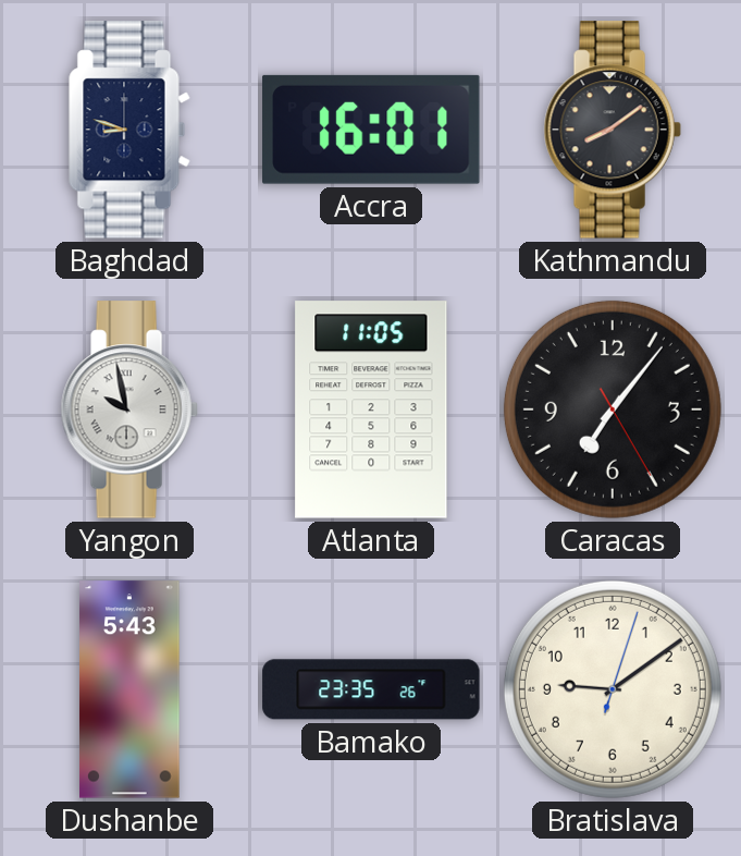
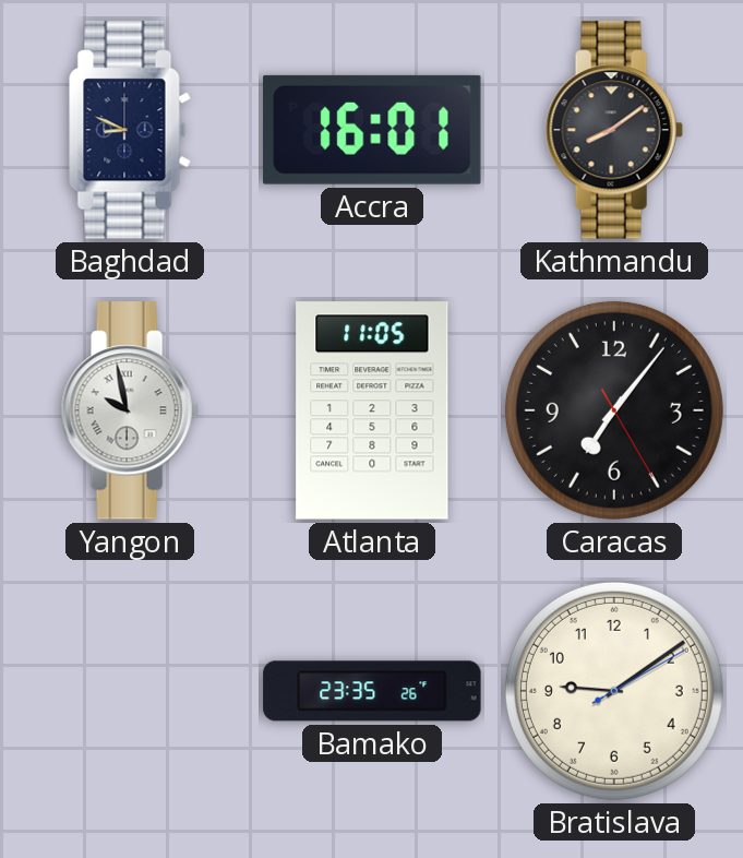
Baghdad: 8:48 -> 8:49 (130, 130)
Dushanbe: 5:43 -> none (129, 689)
Bratislava: 9:09:03 -> 9:09:10 (614, 691)
